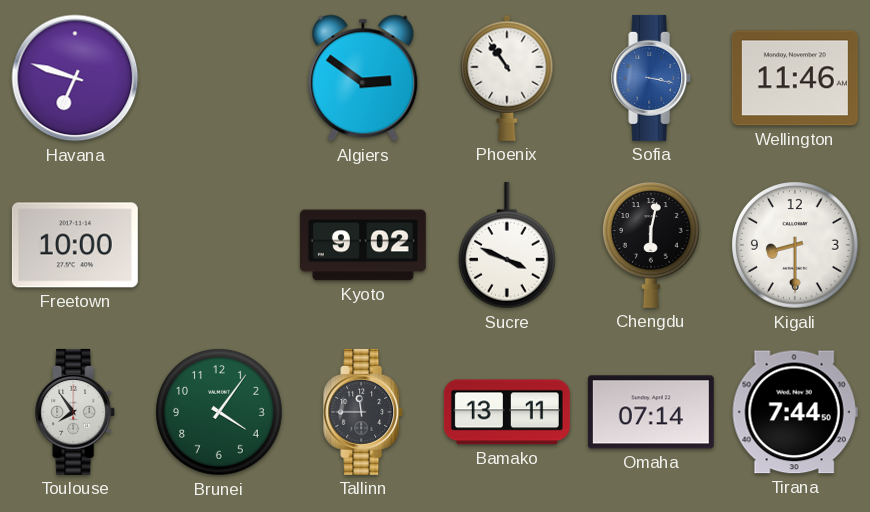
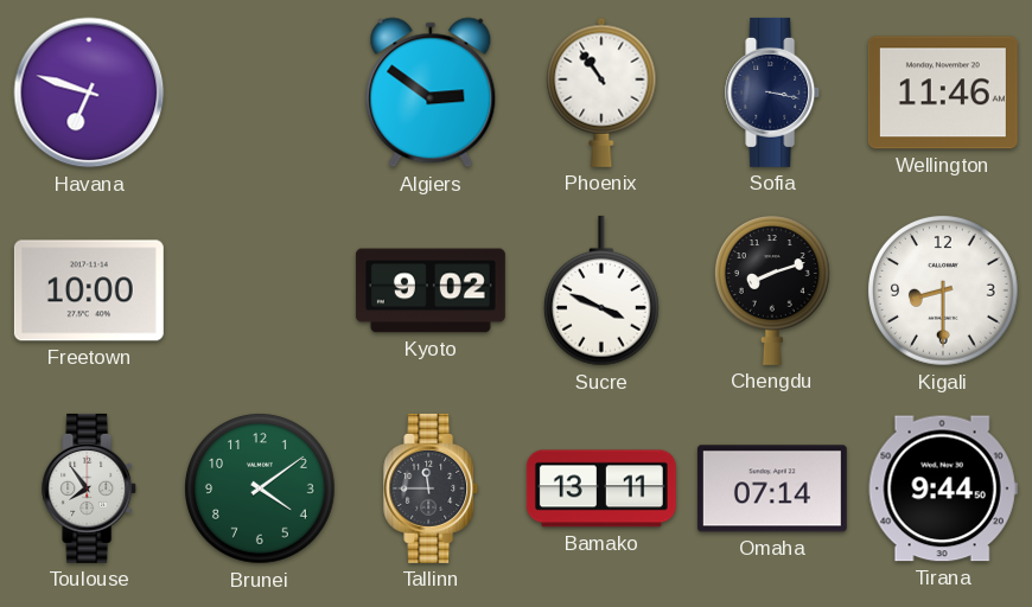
Sofia dial: blue -> navy (773, 92)
Chengdu: 6:02 -> 8:12 (772, 290)
Brunei: 4:06 -> 4:09 (261, 490)
Tirana: 7:44 -> 9:44 (943, 488)
